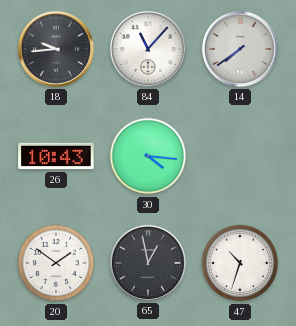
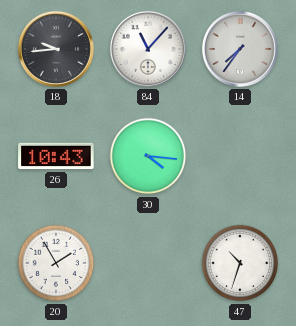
14: 7:39 -> 7:36 (240, 49)
20: 1:51 -> 1:55 (56, 263)
65: 12:58 -> none (148, 263)
